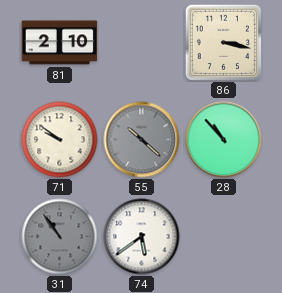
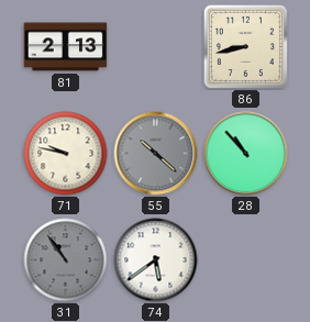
81: 2:10 -> 2:13 (66, 47)
86: 3:17 -> 8:43 (245, 46)
71: 9:51 -> 9:47 (66, 154)
